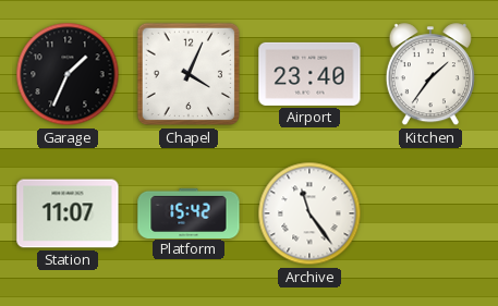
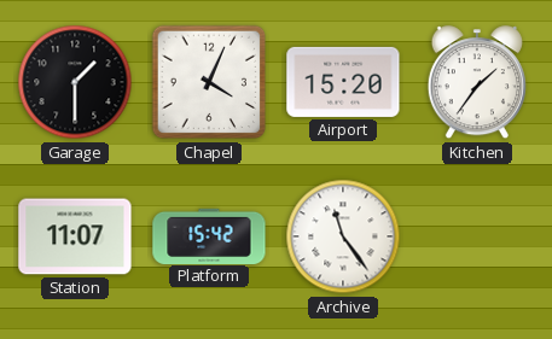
Garage: 1:34 -> 1:30 (75, 82)
Airport: 23:40 -> 15:20 (343, 82)
